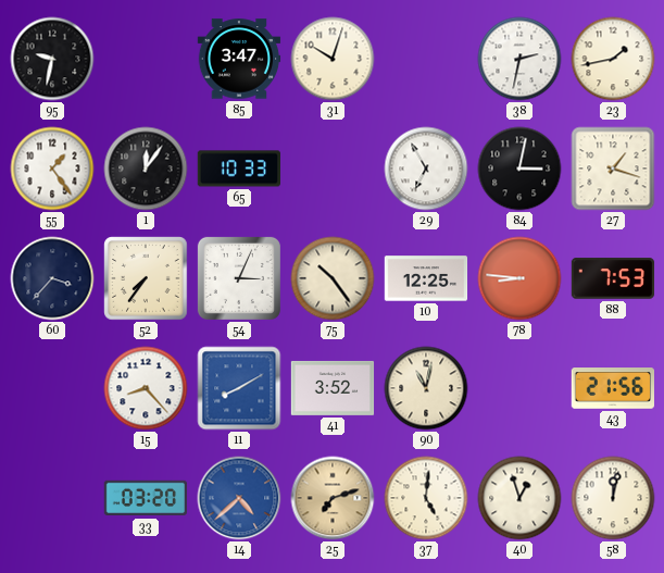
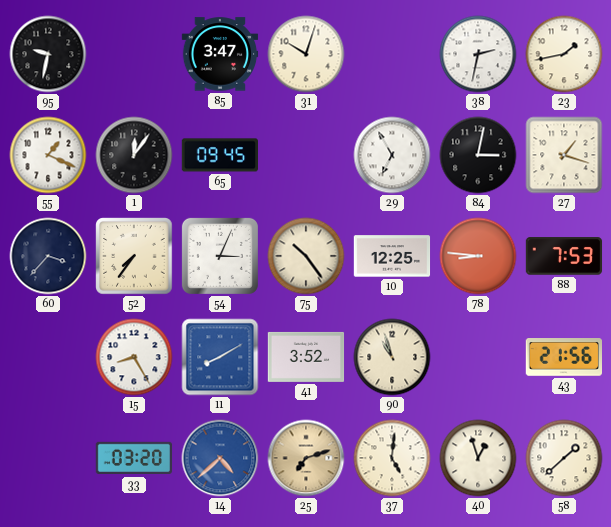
55: 1:24 -> 1:19 (48, 155)
65: 10:33 -> 09:45 (219, 155)
15: 8:23 -> 8:25 (134, 357)
90: 11:02 -> 10:57 (392, 357)
58: 12:02 -> 1:38 (564, 458)
